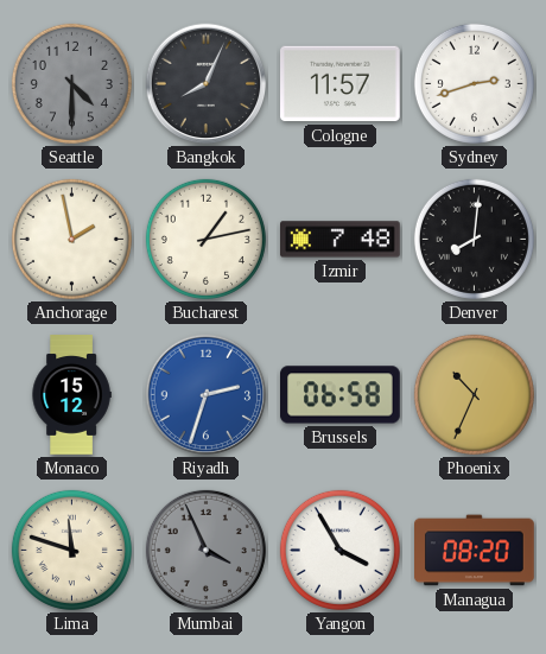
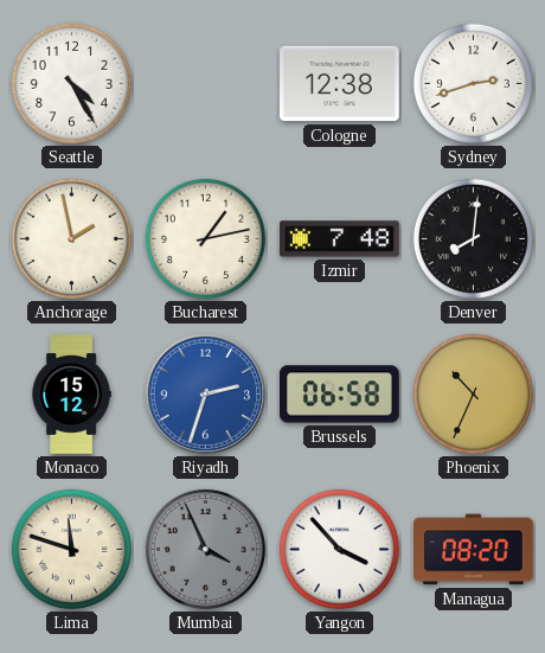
Seattle: 4:30 -> 4:25 (71, 83)
Seattle dial: grey -> white (71, 83)
Bangkok: 8:04 -> none (207, 84)
Cologne: 11:57 -> 12:38 (340, 84)
Yangon: 3:55 -> 3:53 (339, 549)
